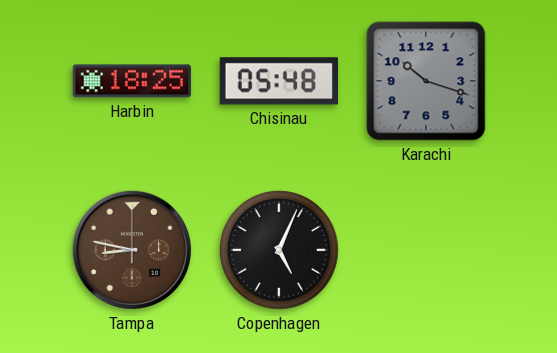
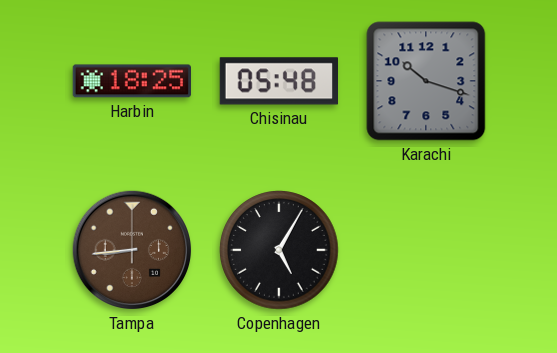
Tampa: 8:47 -> 8:44 (132, 250)
Copenhagen: 5:04 -> 5:05 (279, 250)
